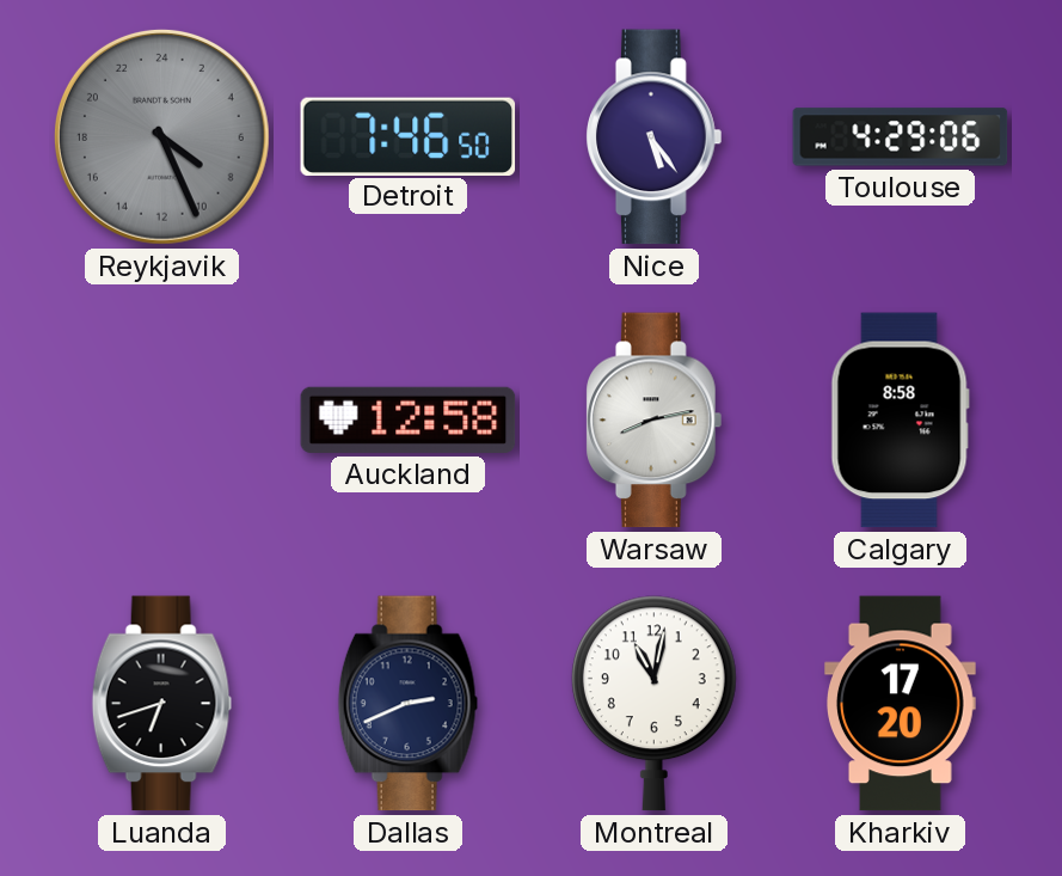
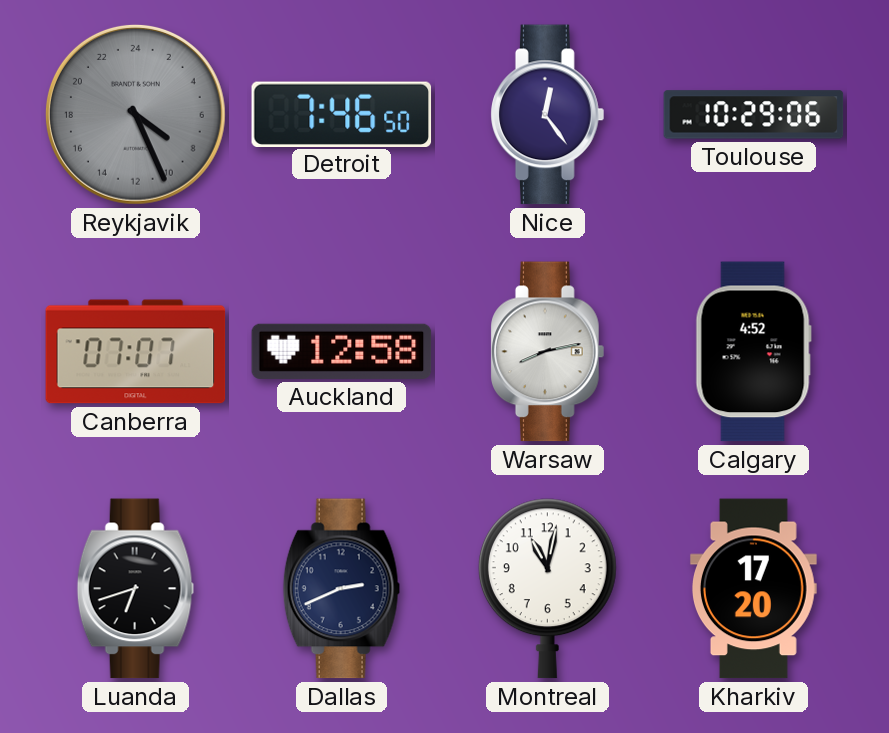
Nice: 5:24 -> 12:24 (548, 115)
Toulouse: 4:29 -> 10:29 (754, 115)
Canberra: none -> 07:07 (136, 352)
Calgary: 8:58 -> 4:52 (753, 352)
